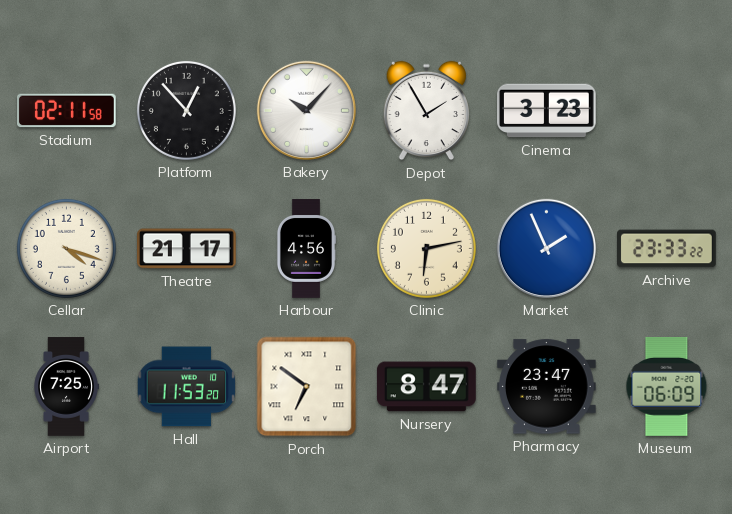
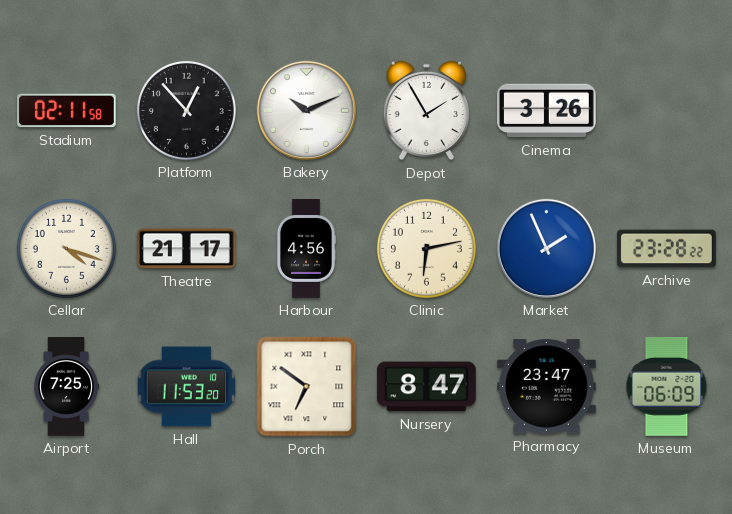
Bakery: 10:07 -> 10:11 (306, 110)
Cinema: 3:23 -> 3:26 (547, 111)
Archive: 23:33 -> 23:28 (667, 249)
